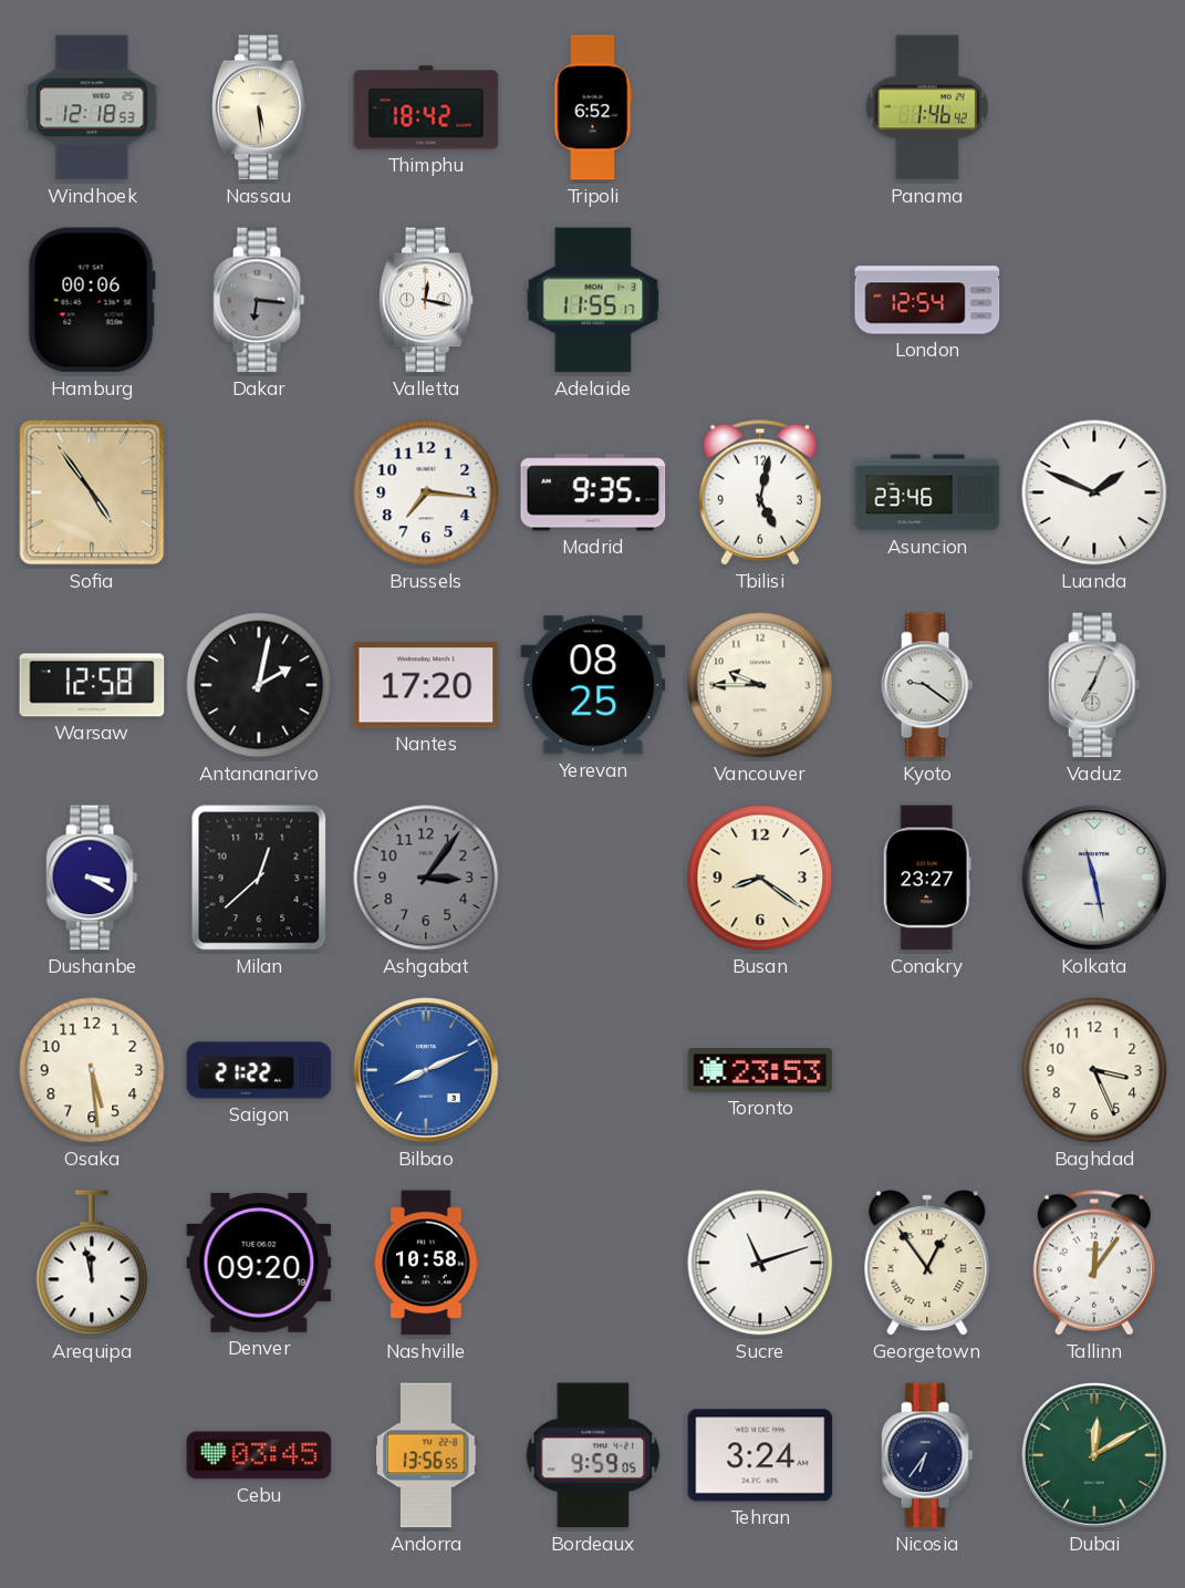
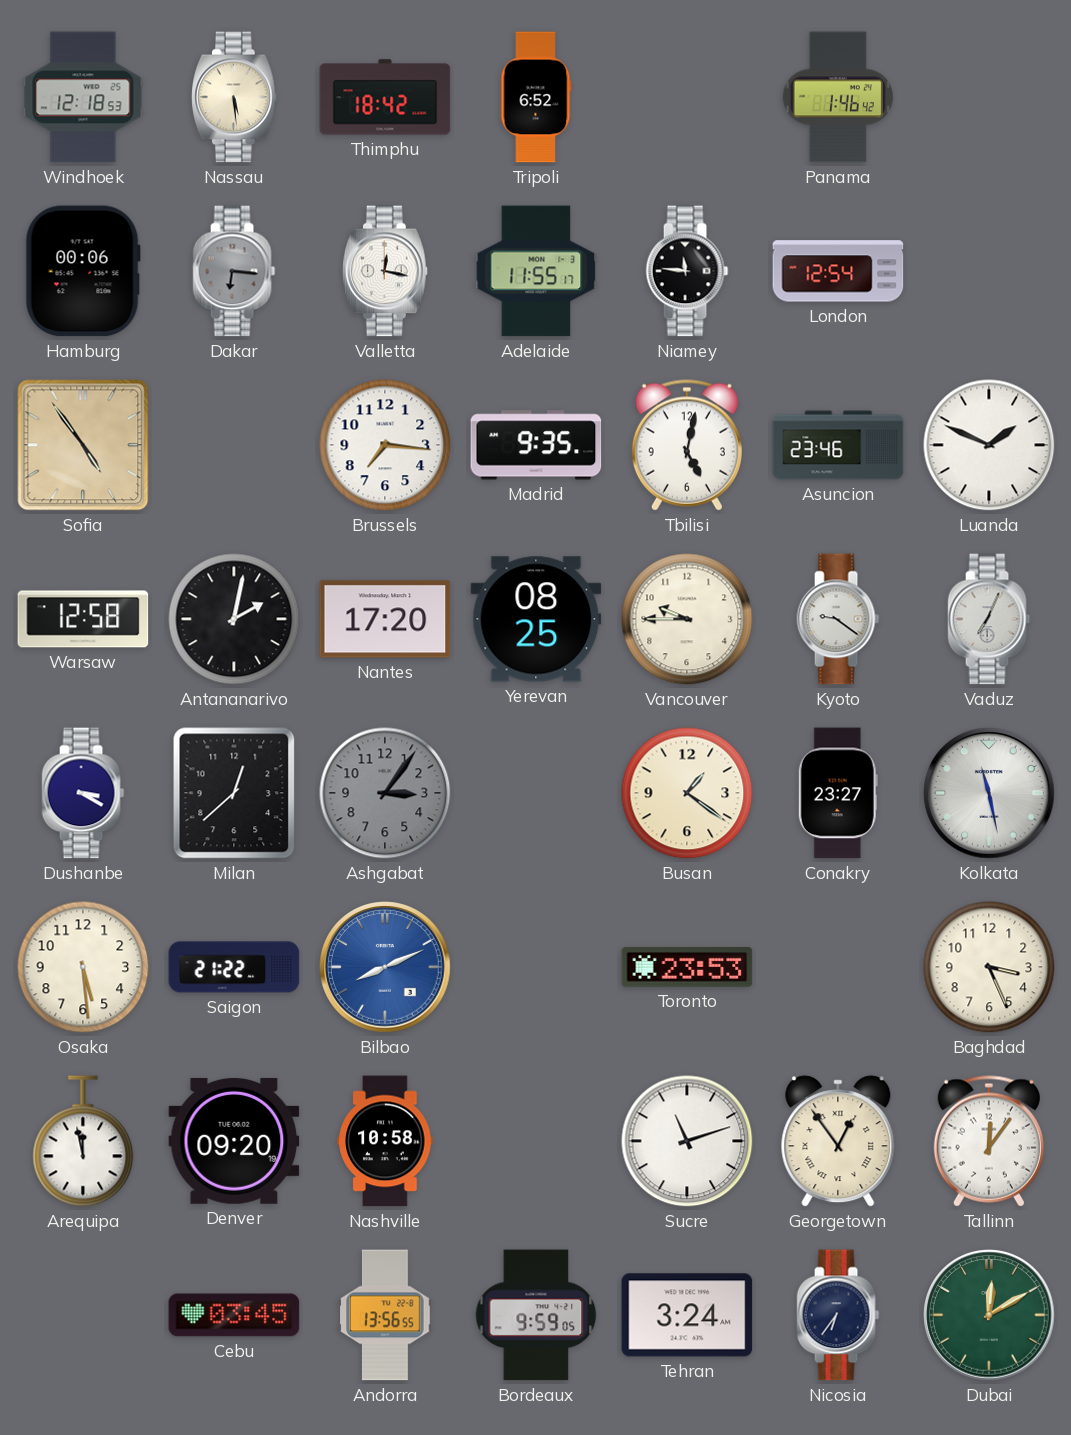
Niamey: none -> 11:46 (687, 271)
Busan: 8:21 -> 1:21 (687, 793)
